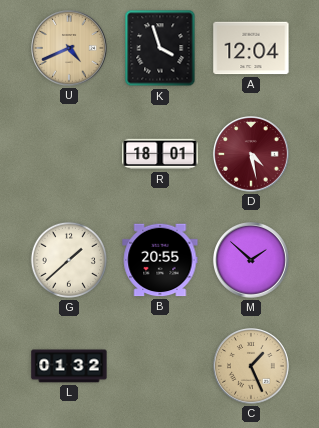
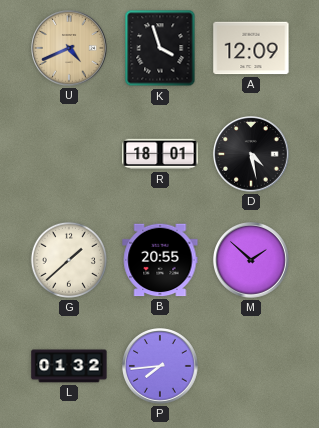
A: 12:04 -> 12:09 (251, 48)
D dial: burgundy -> black (252, 155)
P: none -> 7:44 (161, 367)
C: 1:26 -> none (252, 367)
